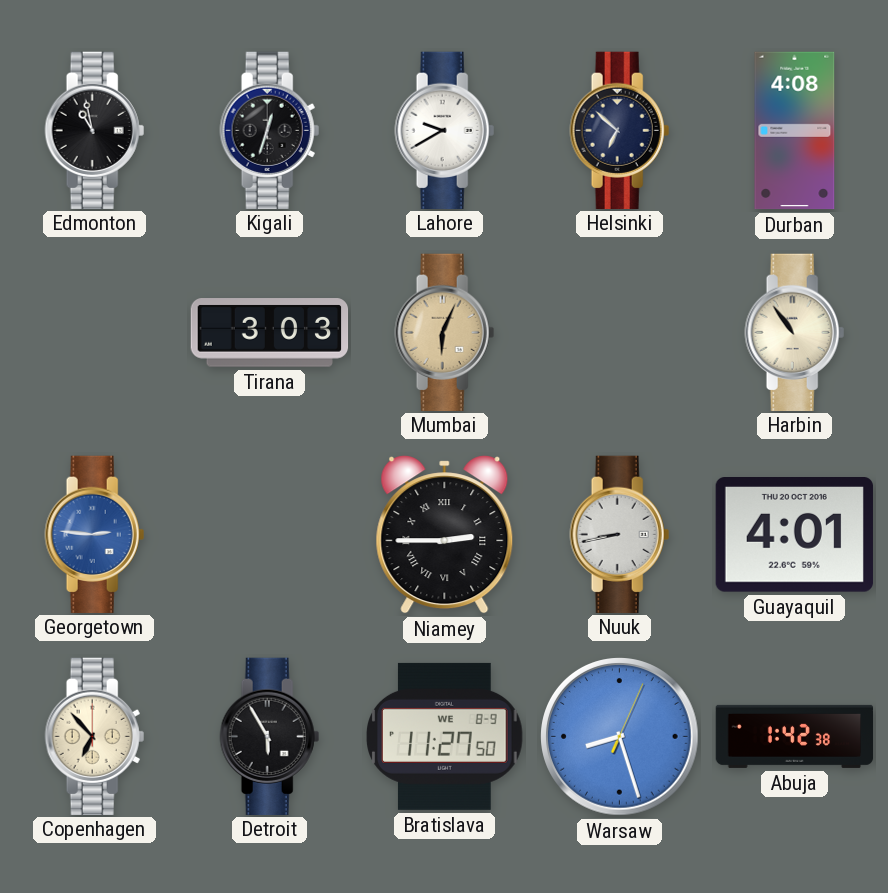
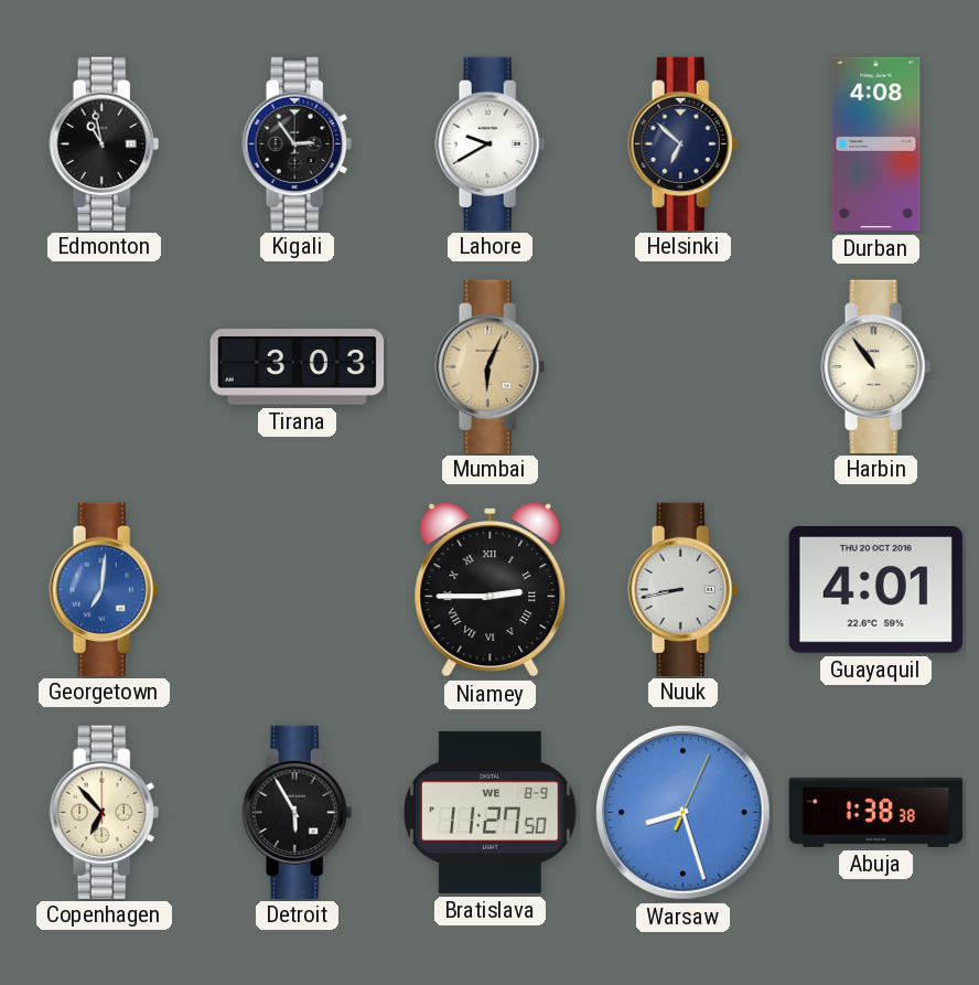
Kigali: 12:33 -> 2:54 (298, 143)
Georgetown: 2:46 -> 7:01 (105, 589)
Abuja: 1:42 -> 1:38 (876, 812)
